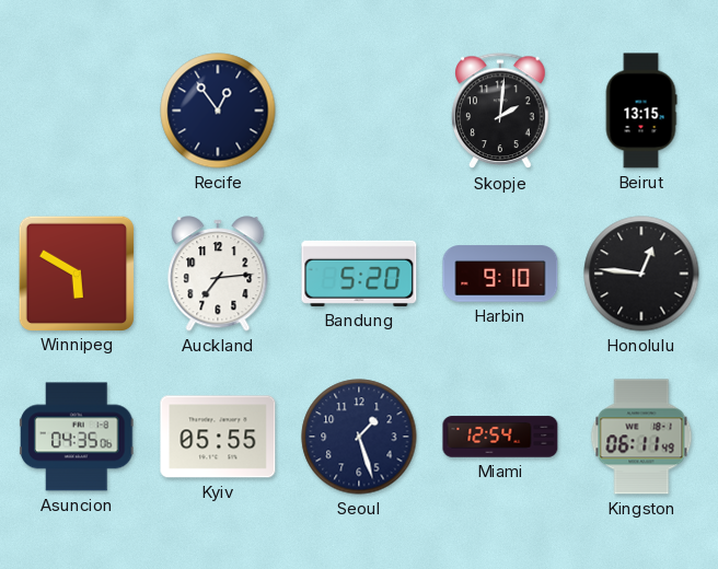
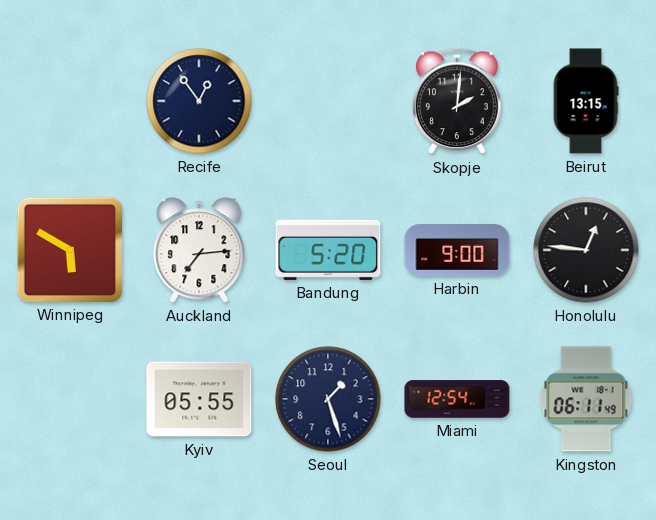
Harbin: 9:10 -> 9:00 (457, 250)
Asuncion: 04:35 -> none (77, 437)
